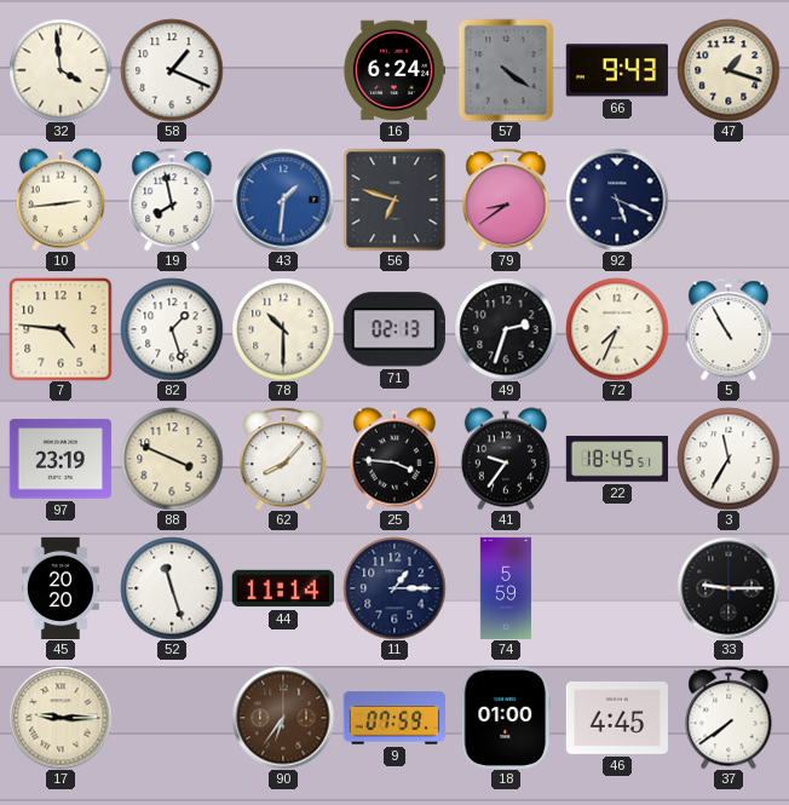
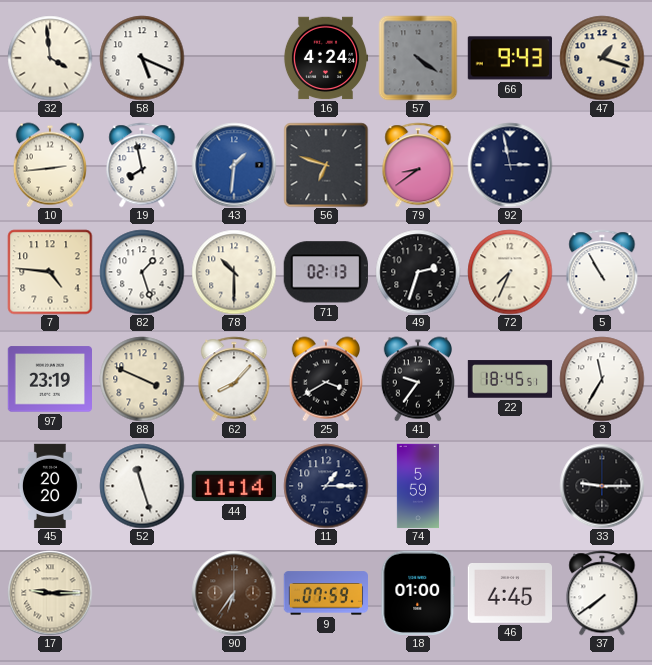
58: 1:19 -> 5:19 (142, 58)
16: 6:24 -> 4:24 (326, 58)
92: 5:19 -> 2:58 (510, 165)
25: 3:46 -> 3:40 (325, 379)
